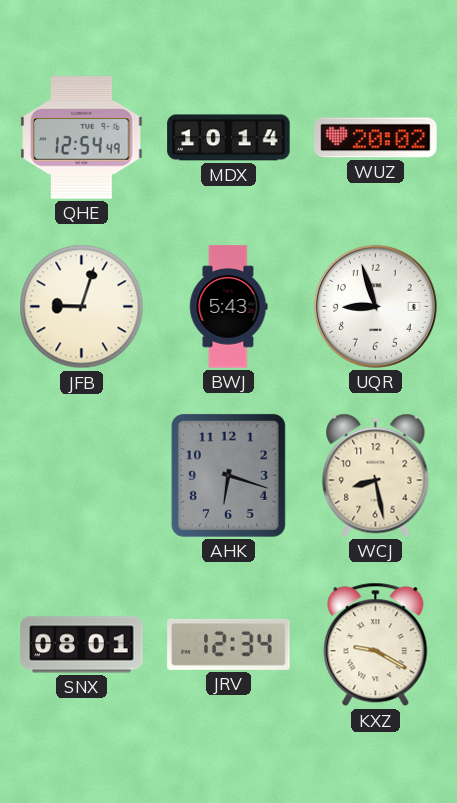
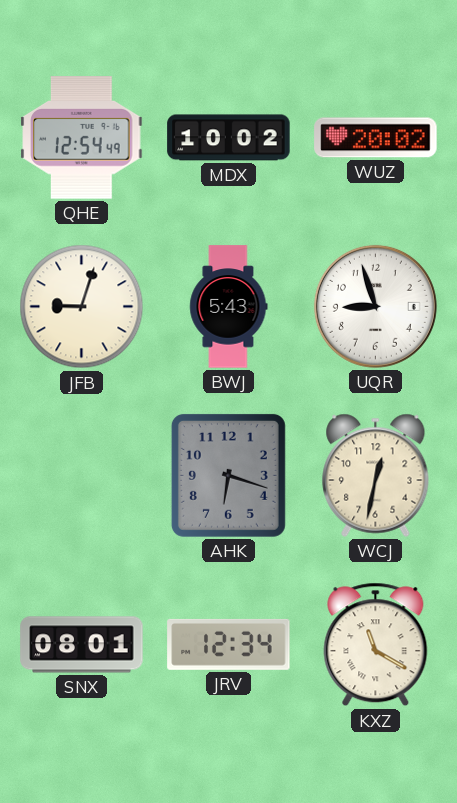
MDX: 10:14 -> 10:02 (229, 138)
WCJ: 8:28 -> 12:32 (376, 475)
KXZ: 9:20 -> 11:20 (376, 645)
